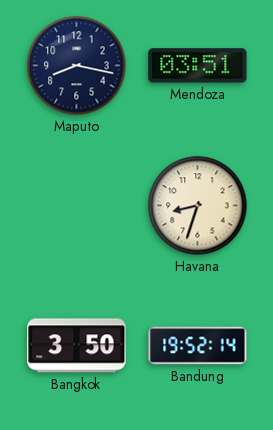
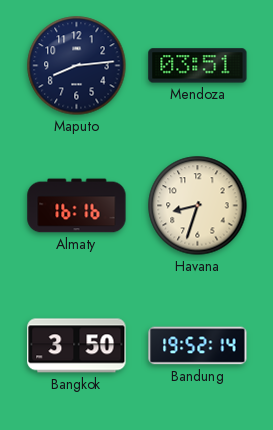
Maputo: 8:17 -> 8:14 (77, 66)
Almaty: none -> 16:16 (77, 206)
